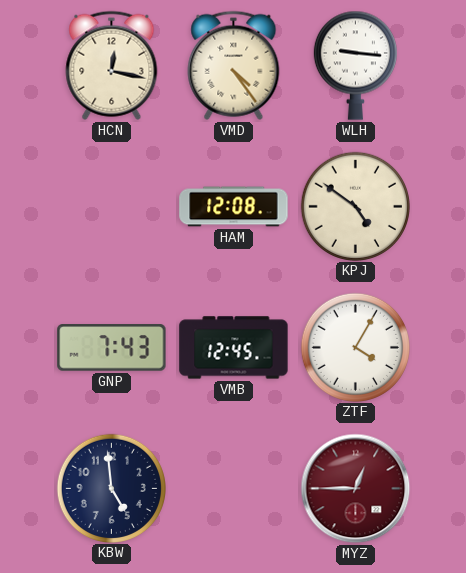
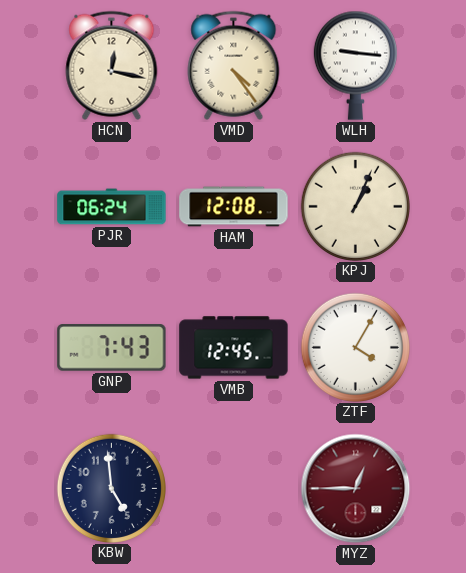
PJR: none -> 06:24 (112, 207)
KPJ: 4:51 -> 1:04 (355, 206)
